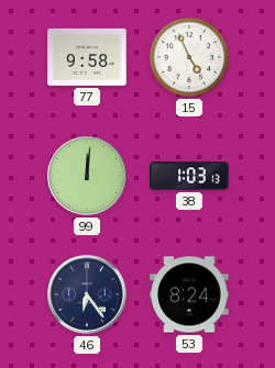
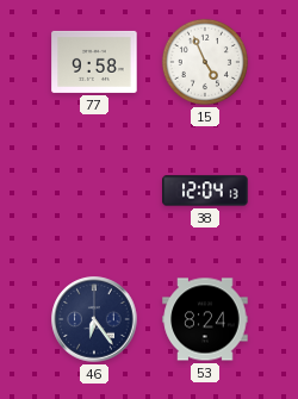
99: 12:01 -> none (87, 176)
38: 1:03 -> 12:04 (205, 191)
